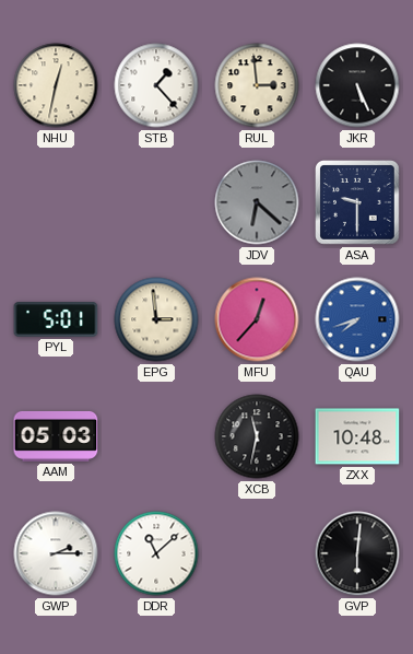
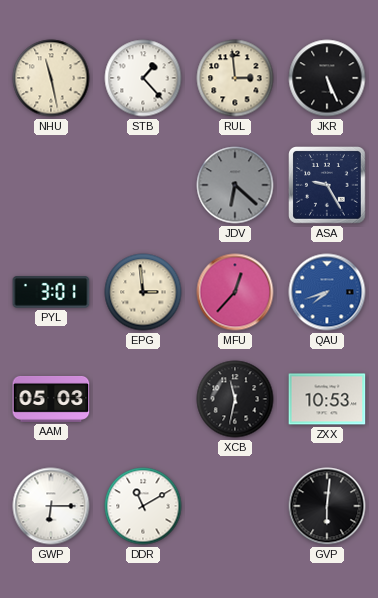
NHU: 12:32 -> 11:28 (51, 78)
ASA: 9:30 -> 9:25 (328, 186)
PYL: 5:01 -> 3:01 (51, 292)
ZXX: 10:48 -> 10:53 (327, 399)
GWP: 2:15 -> 6:15 (51, 506)
DDR: 11:08 -> 11:10 (143, 506)
